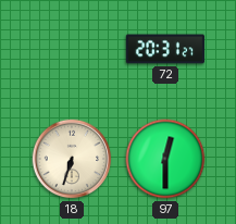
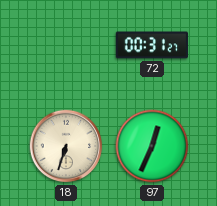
72: 20:31 -> 00:31 (152, 45)
97: 12:30 -> 12:34 (152, 146)
